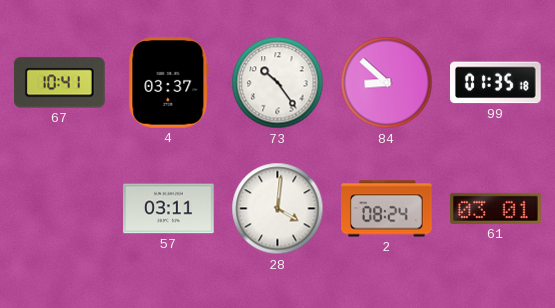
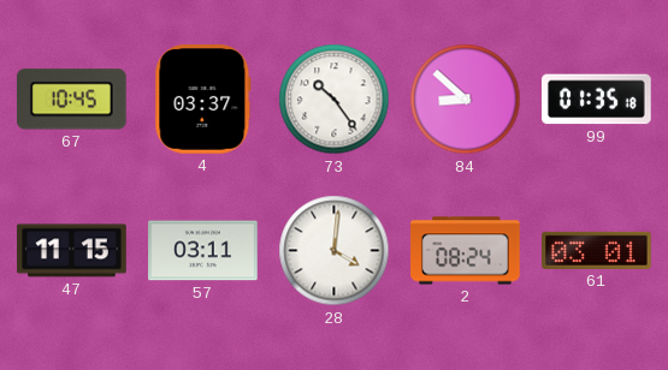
67: 10:41 -> 10:45 (72, 100)
47: none -> 11:15 (72, 251)
